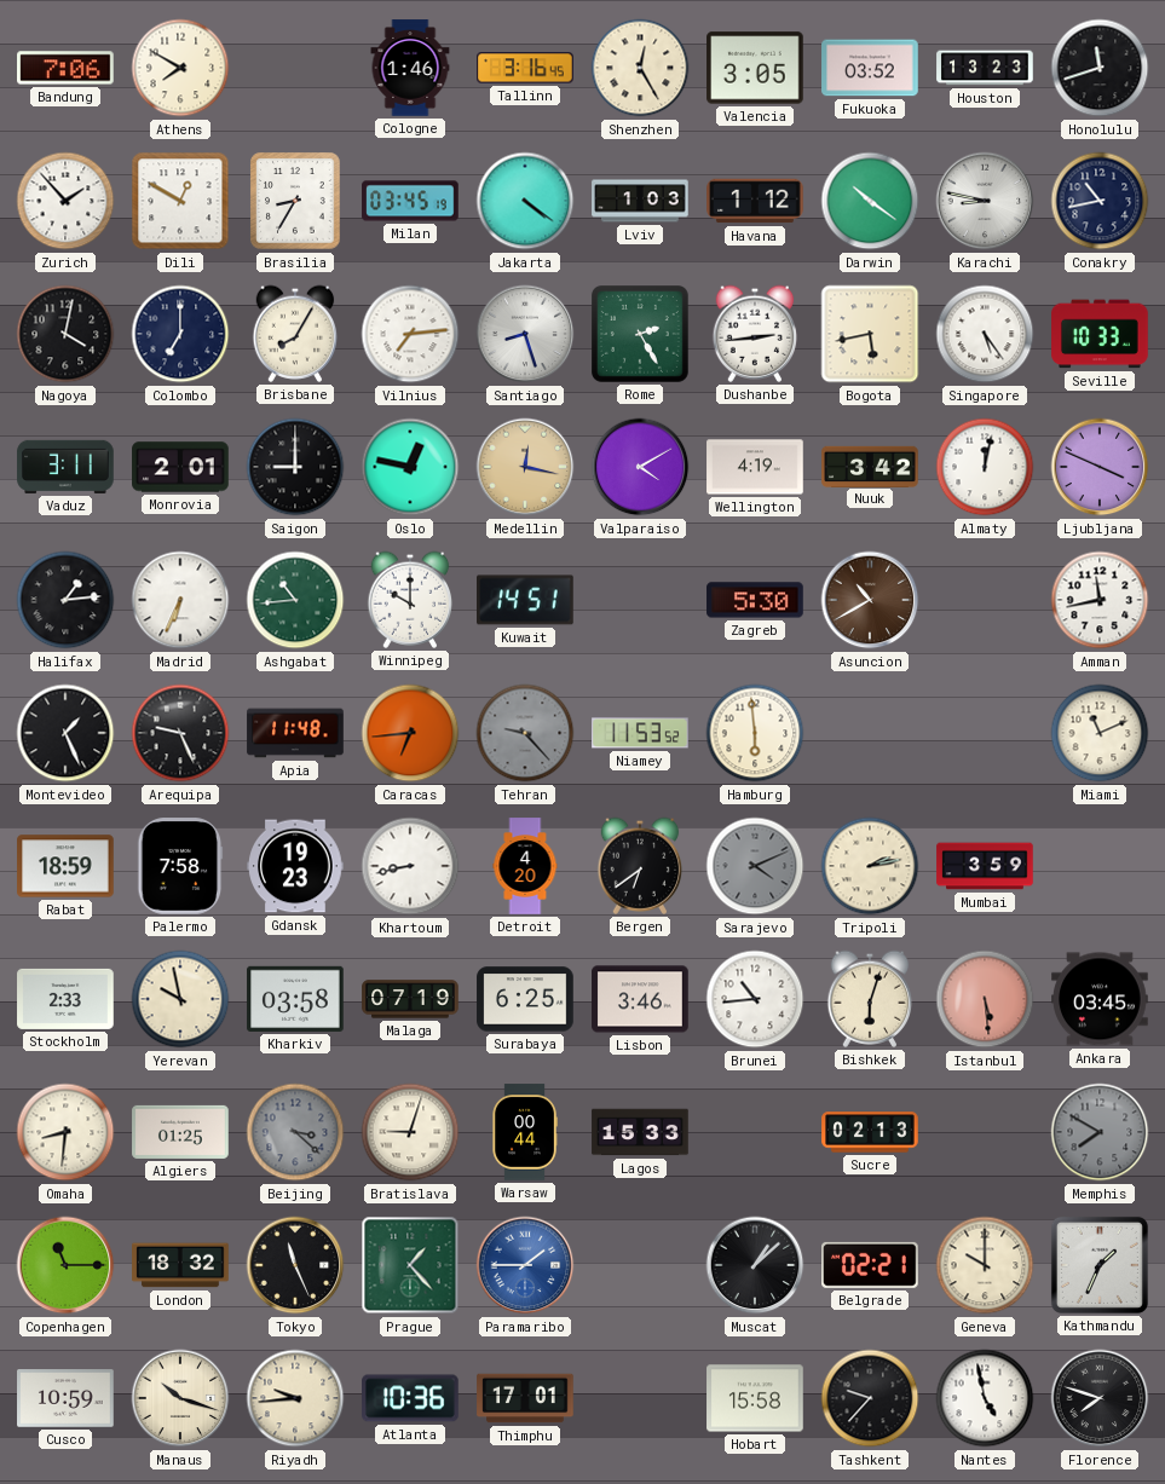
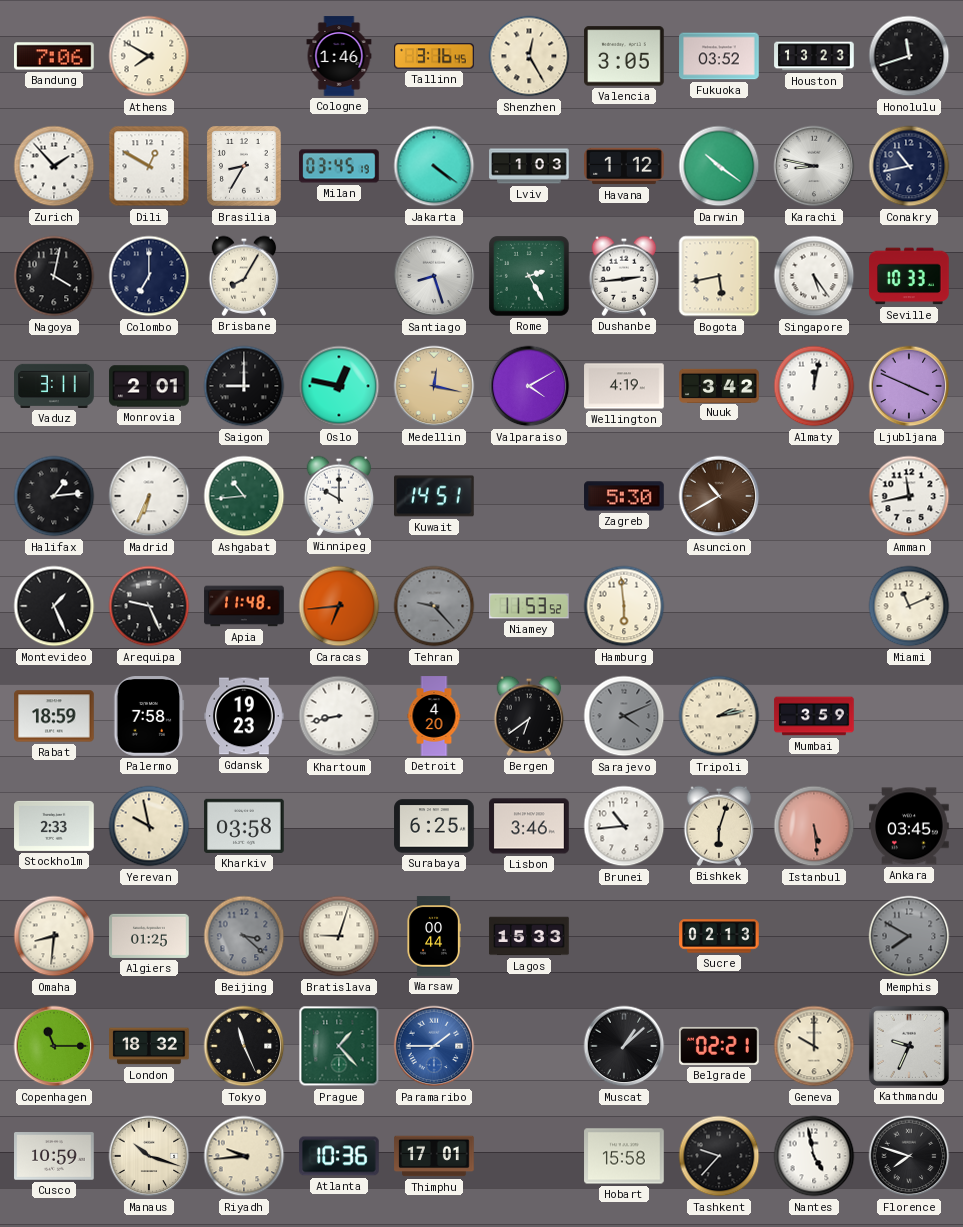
Vilnius: 7:14 -> none (410, 334)
Malaga: 07:19 -> none (410, 999)
Kathmandu: 1:34 -> 9:34 (909, 1046)
